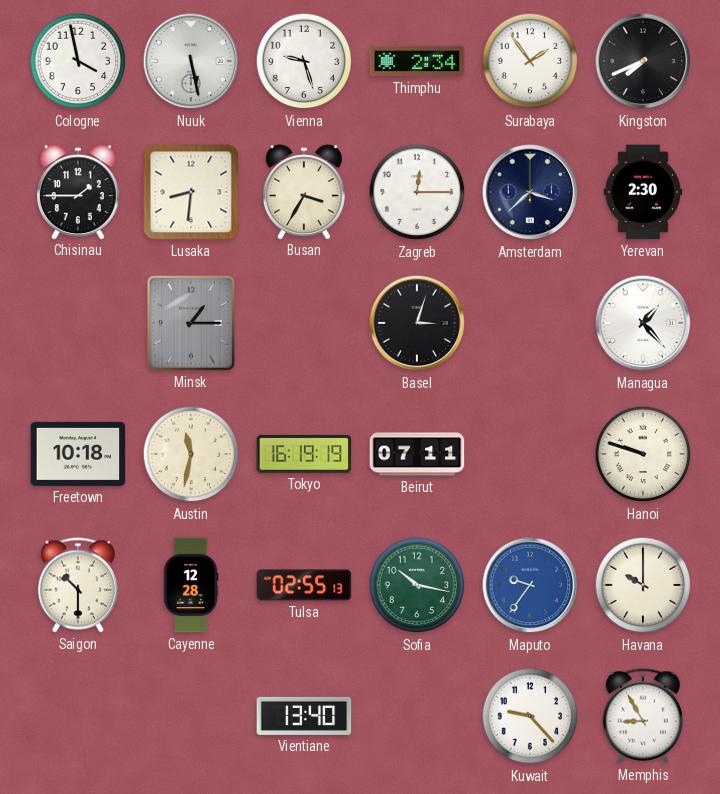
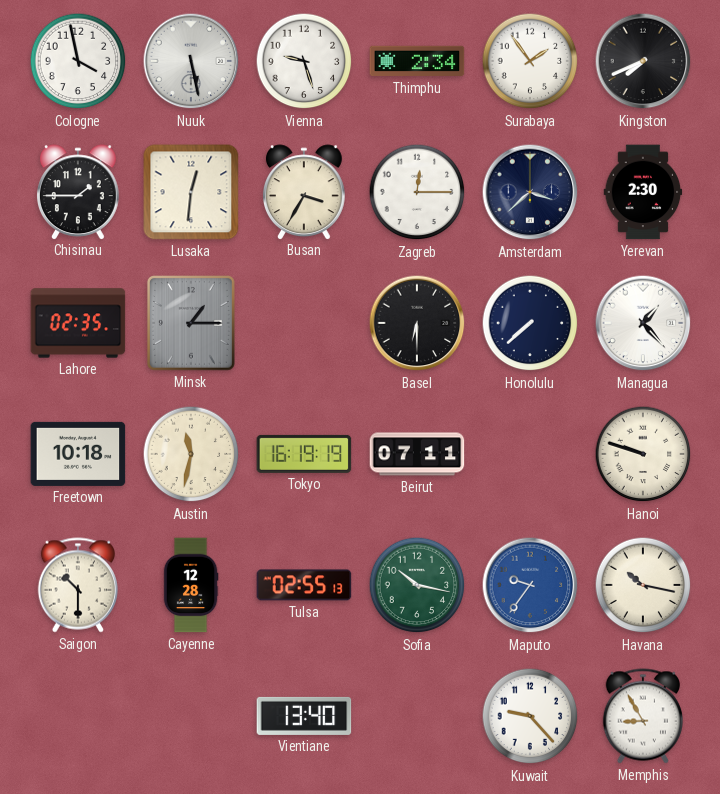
Lusaka: 8:31 -> 12:31 (191, 192)
Lahore: none -> 02:35 (78, 323)
Basel: 3:03 -> 6:30 (417, 323)
Honolulu: none -> 7:38 (530, 323)
Havana: 10:00 -> 10:17 (643, 585)
